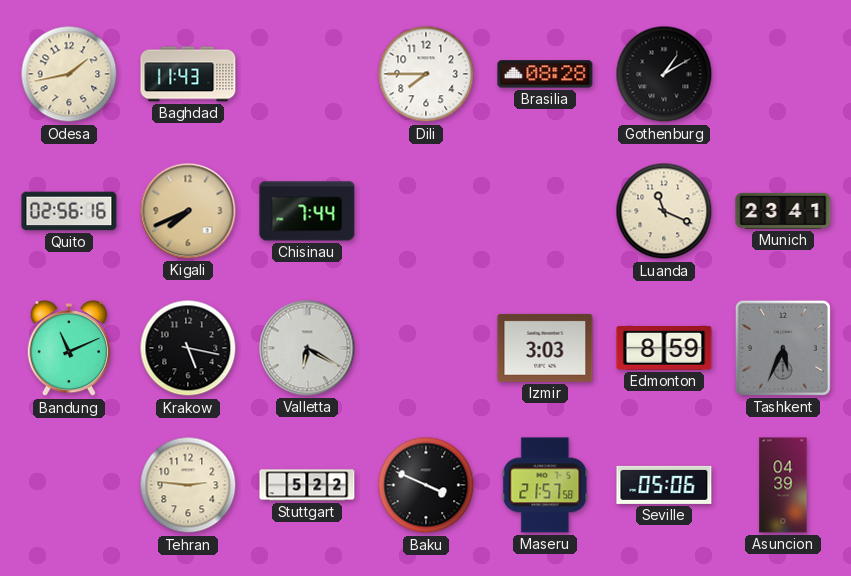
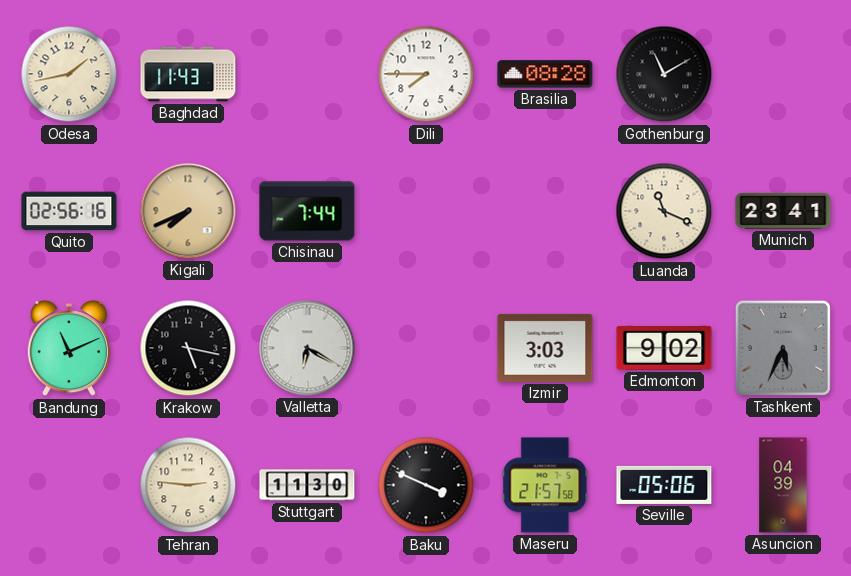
Gothenburg: 1:10 -> 11:10 (664, 74)
Edmonton: 8:59 -> 9:02 (664, 349)
Stuttgart: 5:22 -> 11:30 (307, 485)
